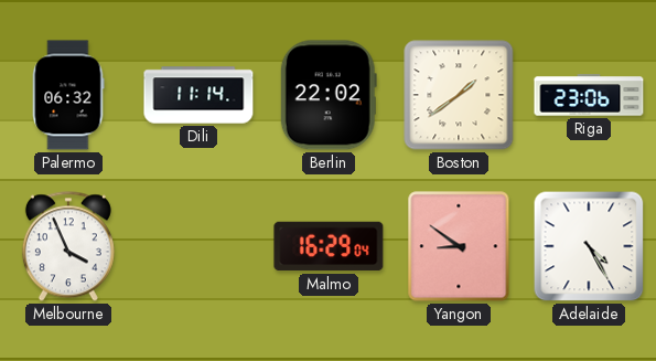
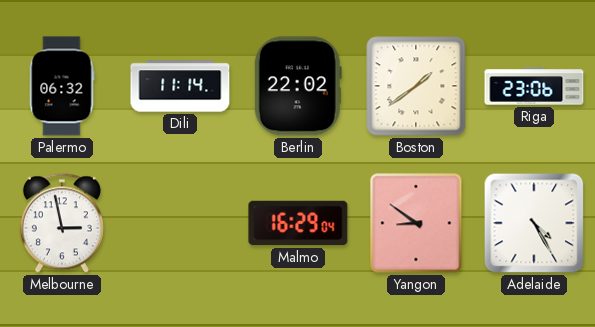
Melbourne: 3:56 -> 2:58 (62, 223)
